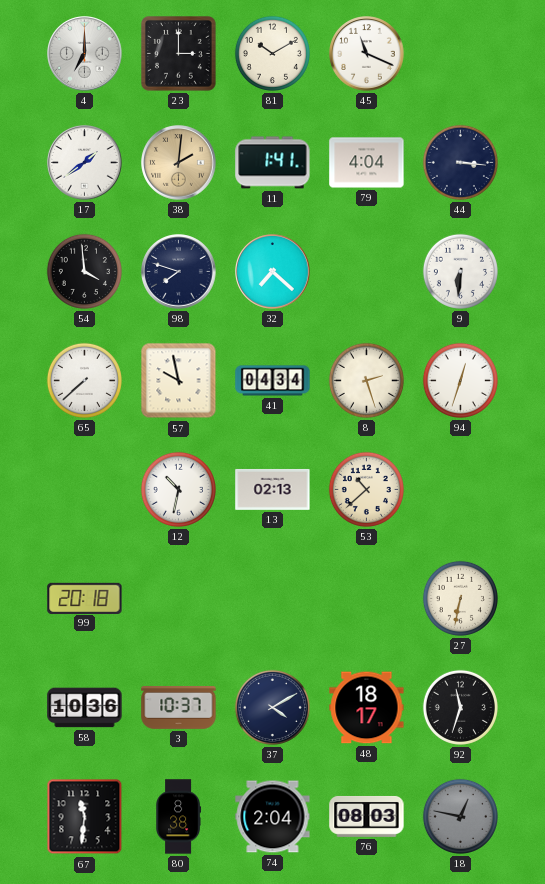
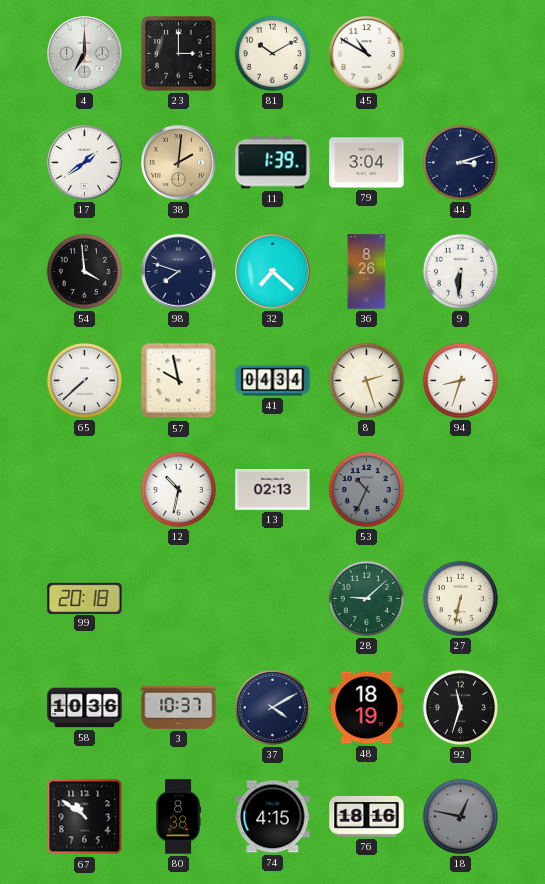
45: 11:19 -> 10:50 (367, 54)
11: 1:41 -> 1:39 (273, 163)
79: 4:04 -> 3:04 (367, 163)
44: 3:16 -> 3:12 (460, 162)
36: none -> 8:26 (367, 272)
94: 12:33 -> 8:33 (460, 380)
53: 10:38 -> 10:34 (366, 489)
53 dial: cream -> grey (366, 489)
28: none -> 9:08 (366, 598)
48: 18:17 -> 18:19 (367, 708)
67: 11:31 -> 10:51 (85, 817)
74: 2:04 -> 4:15 (273, 817)
76: 08:03 -> 18:16 (367, 817)
